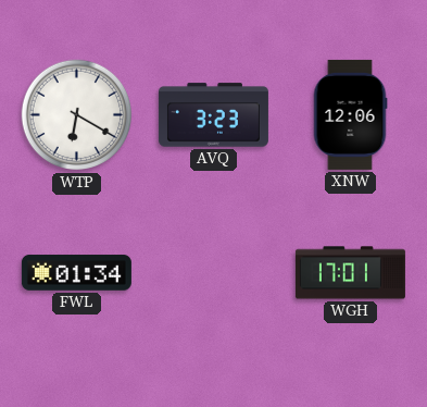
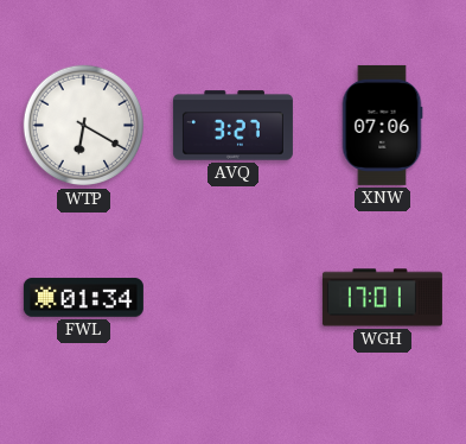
AVQ: 3:23 -> 3:27 (232, 126)
XNW: 12:06 -> 07:06 (382, 125)
